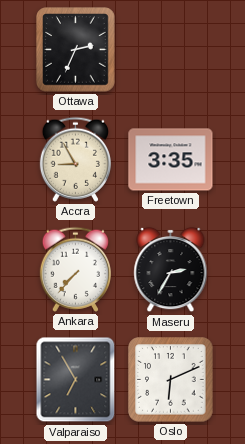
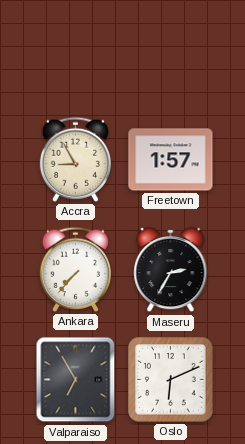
Ottawa: 2:34 -> none (76, 50)
Freetown: 3:35 -> 1:57 (171, 160)
